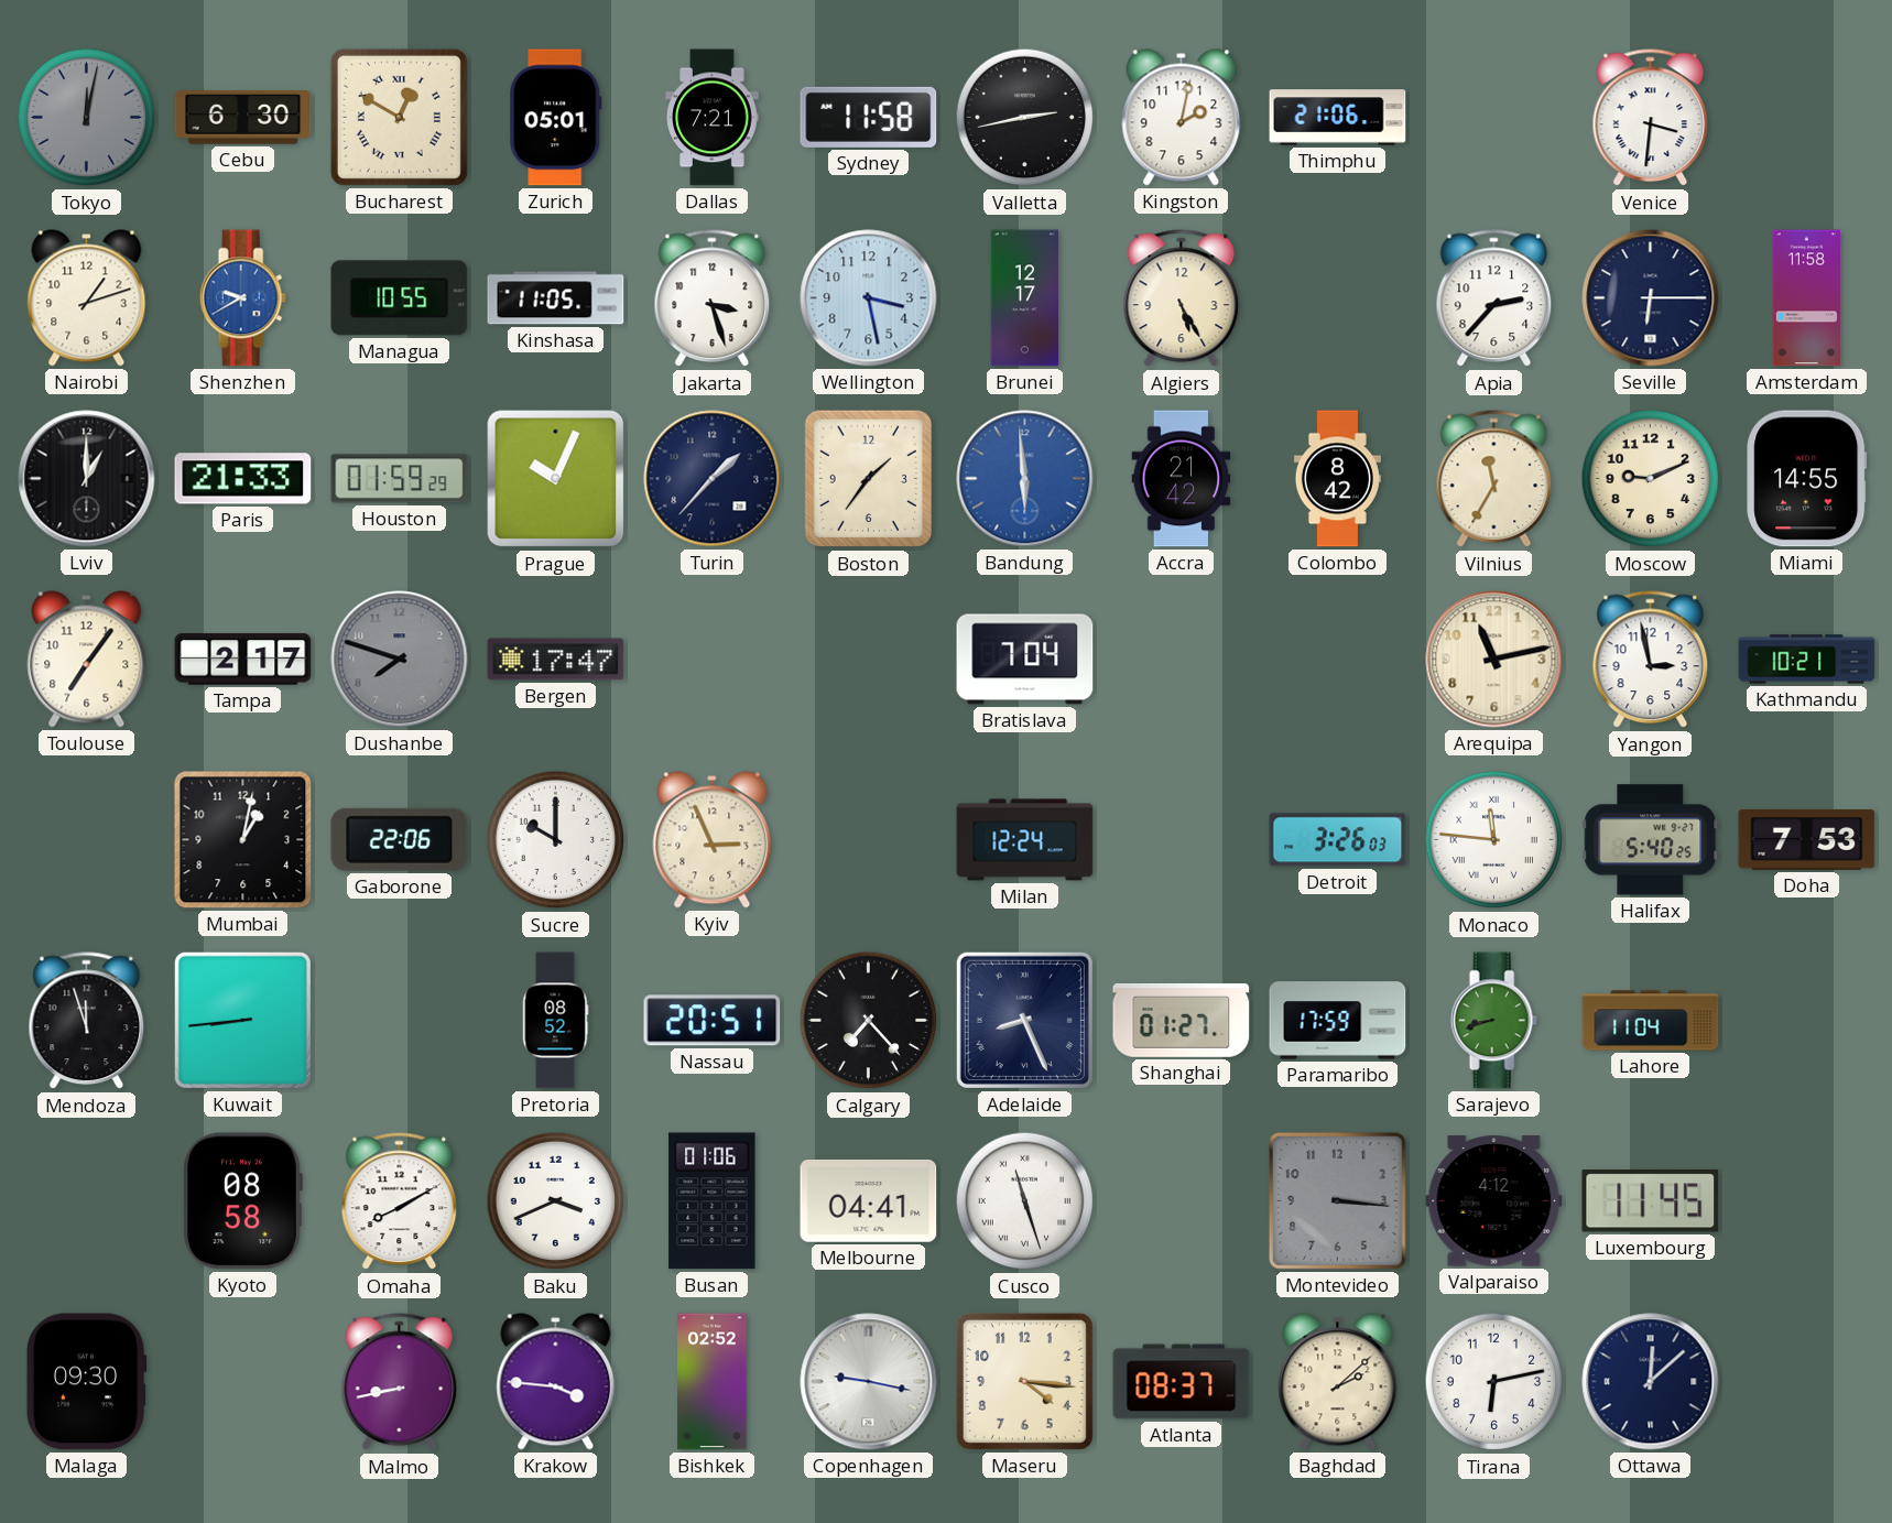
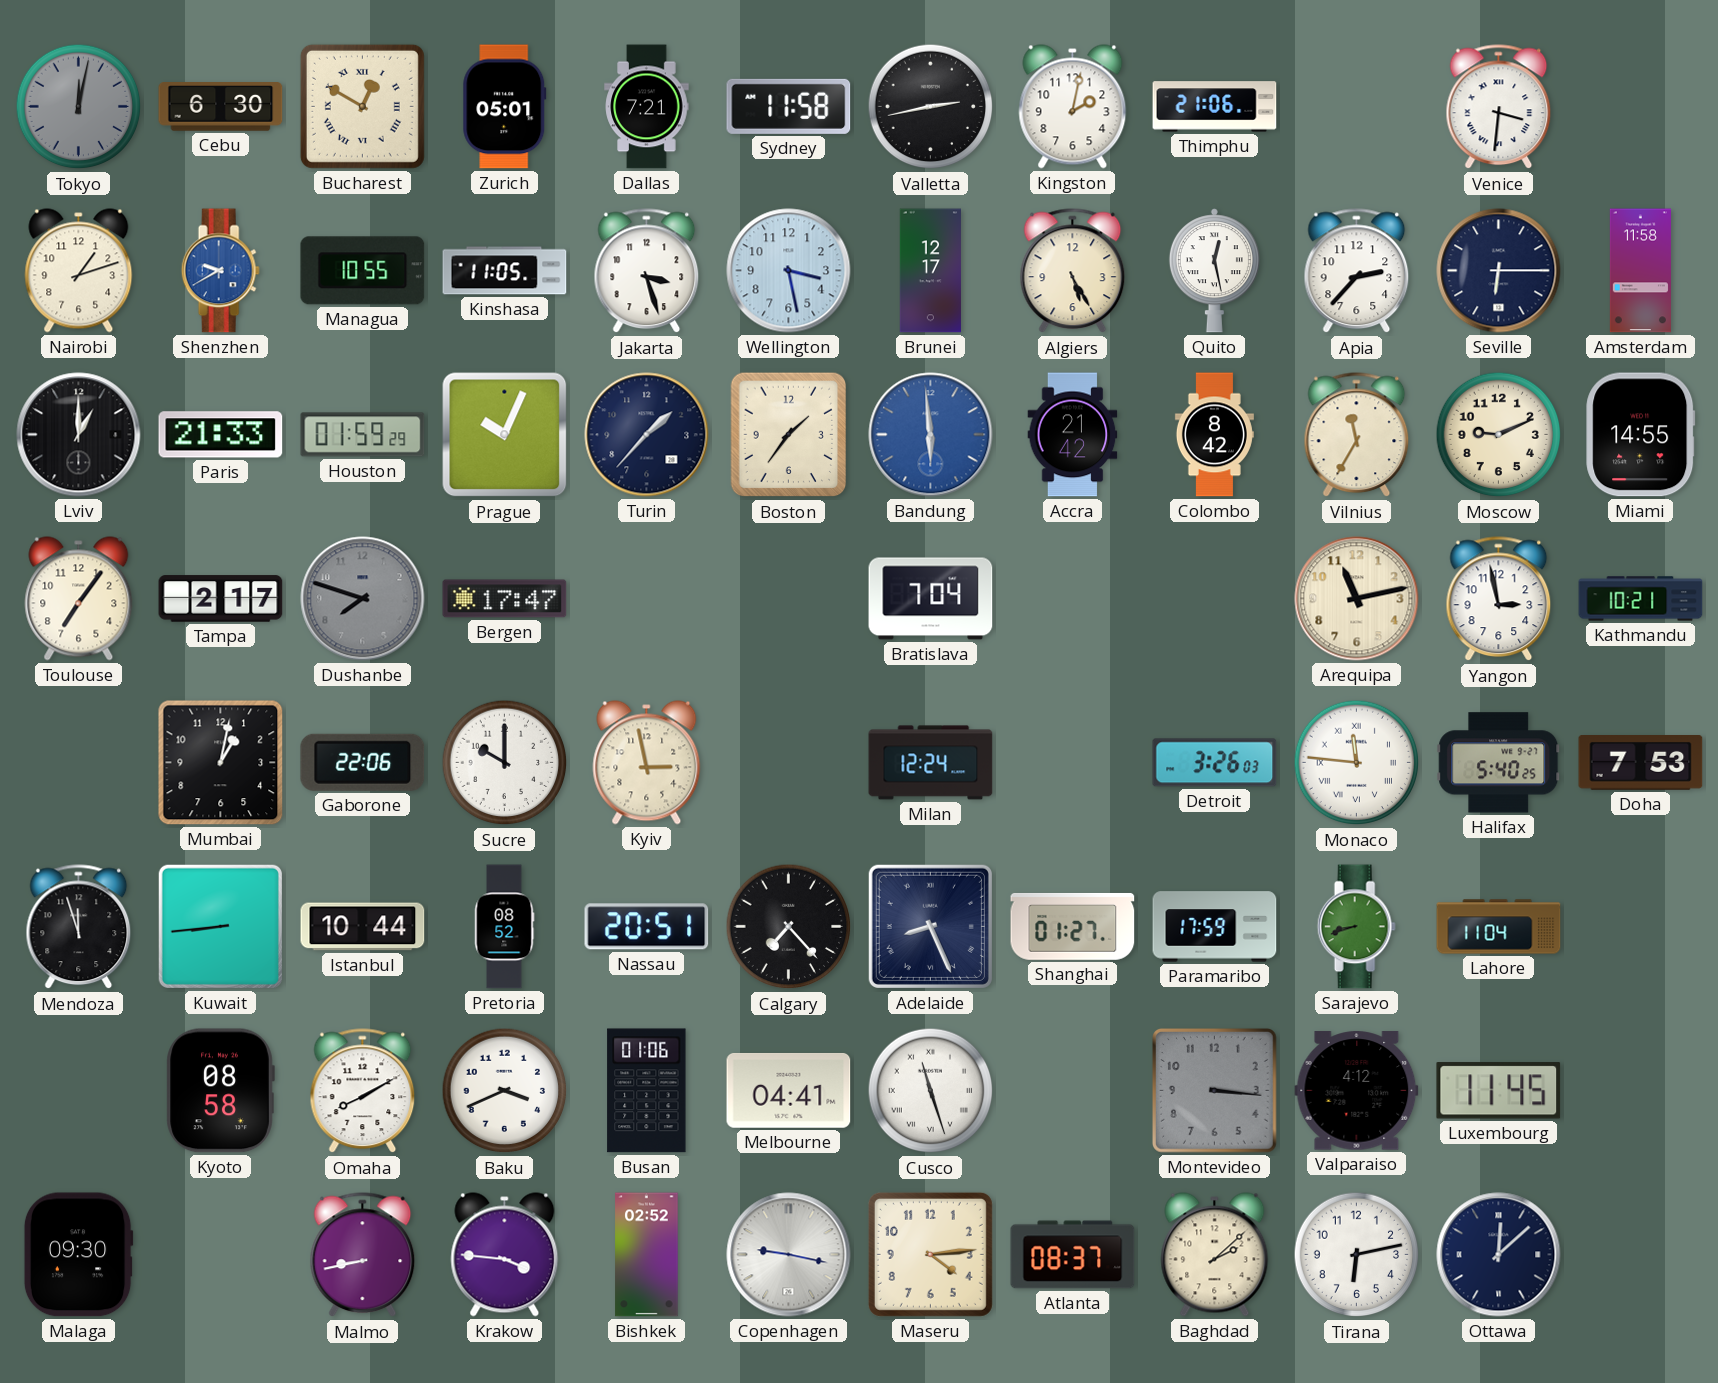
Quito: none -> 12:28 (1214, 271)
Kyiv: 2:56 -> 2:58 (647, 763)
Istanbul: none -> 10:44 (363, 927)
Maseru: 4:16 -> 4:14 (930, 1254)
